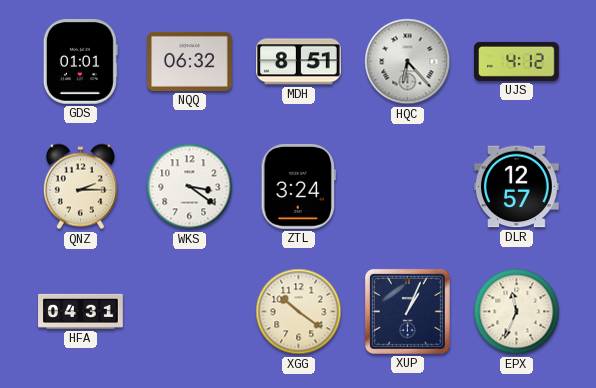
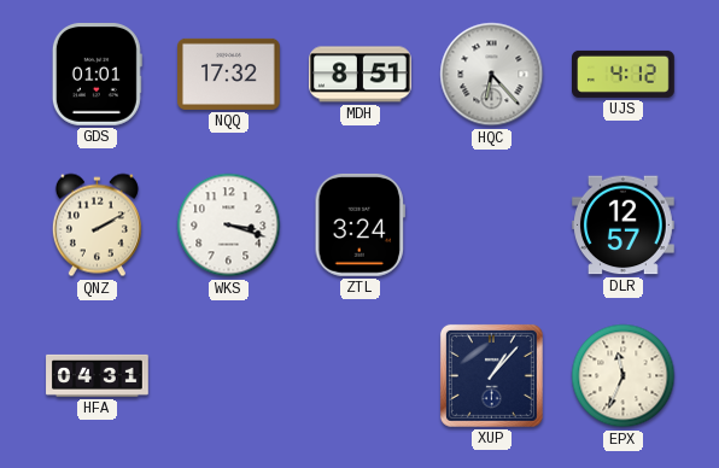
NQQ: 06:32 -> 17:32 (229, 74)
QNZ: 2:15 -> 2:10 (97, 226)
WKS: 3:21 -> 3:18 (229, 226)
XGG: 10:21 -> none (299, 312)
XUP: 1:04 -> 1:07 (491, 375)
